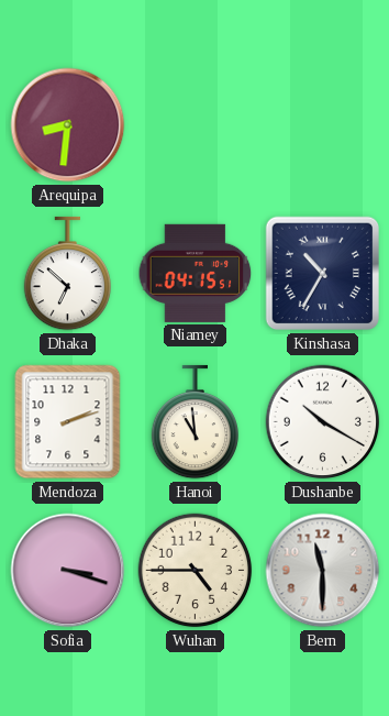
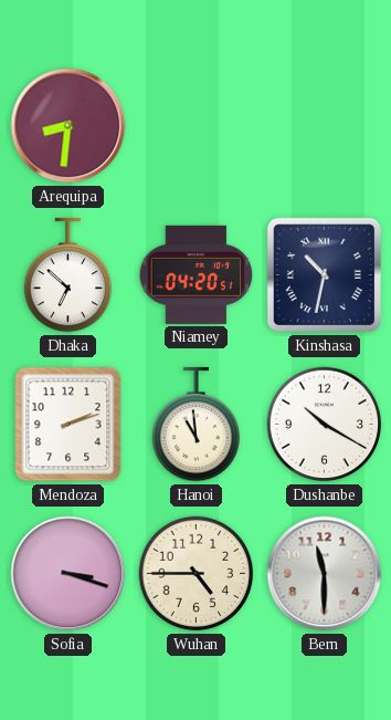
Niamey: 04:15 -> 04:20 (197, 274)
Kinshasa: 10:35 -> 10:32 (325, 275)
